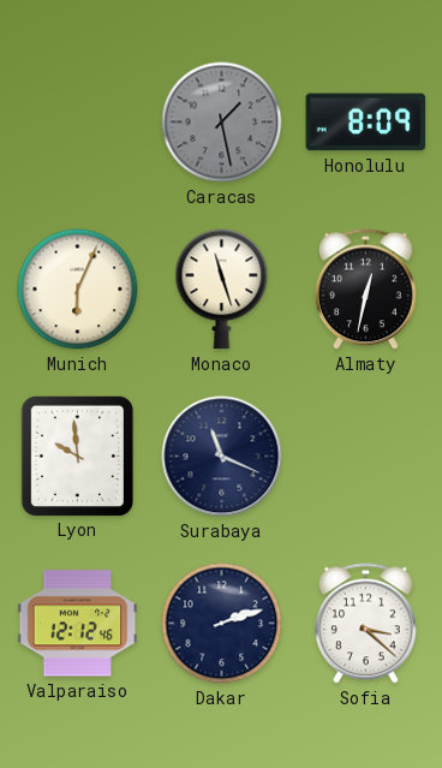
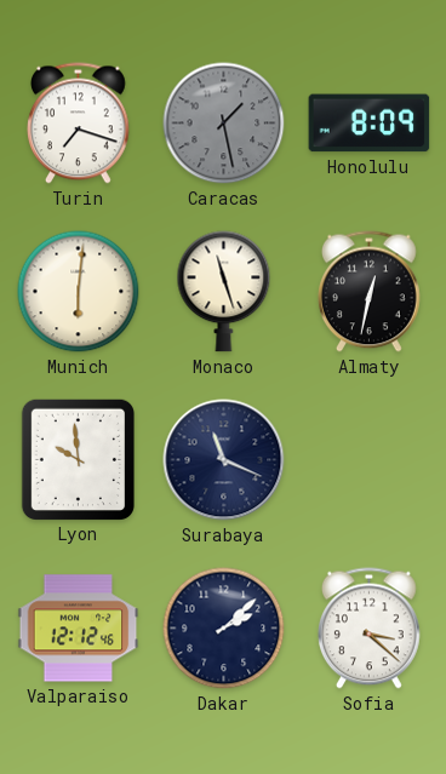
Turin: none -> 7:18 (79, 124)
Munich: 6:04 -> 6:01 (79, 292)
Dakar: 2:12 -> 2:08 (224, 629)
